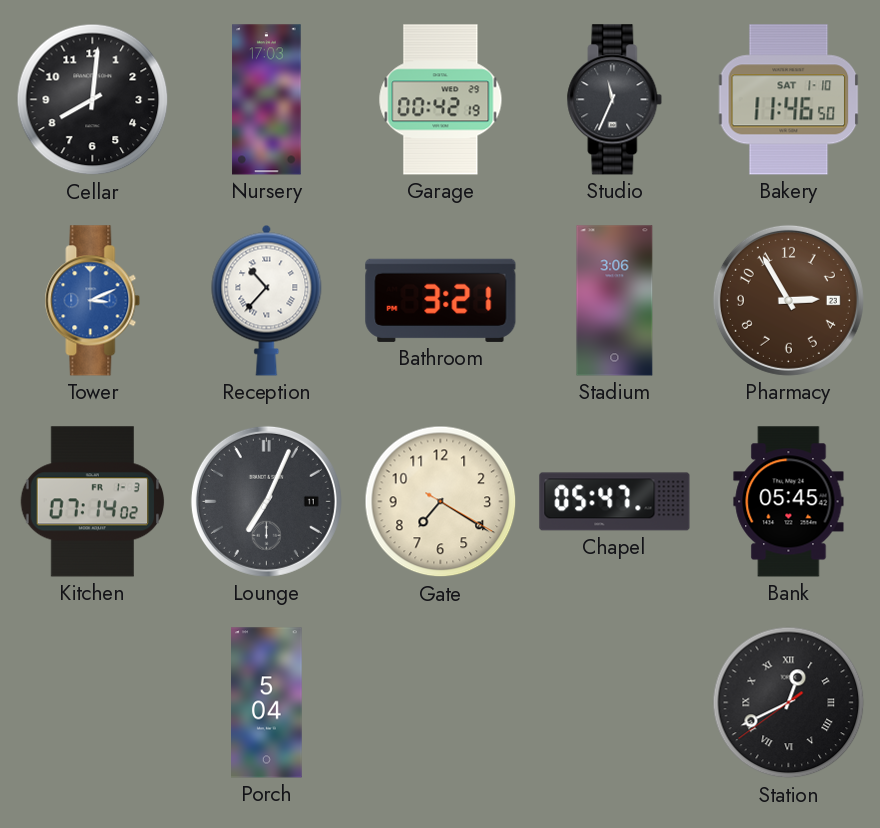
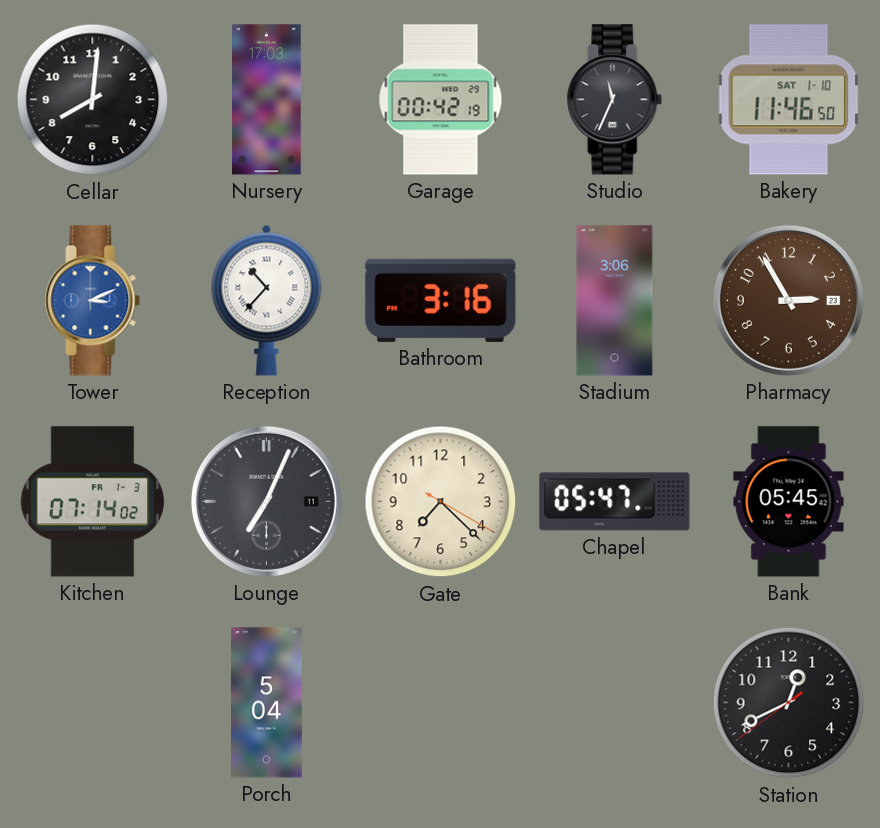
Bathroom: 3:21 -> 3:16 (441, 300)
Gate: 7:20 -> 7:22 (441, 502)
Station numerals: Roman -> Arabic (789, 703)
